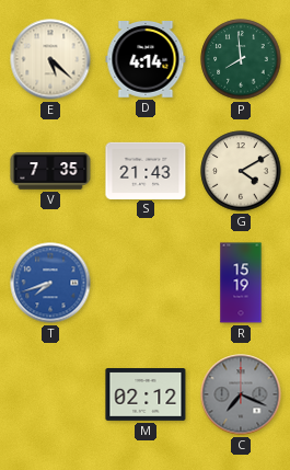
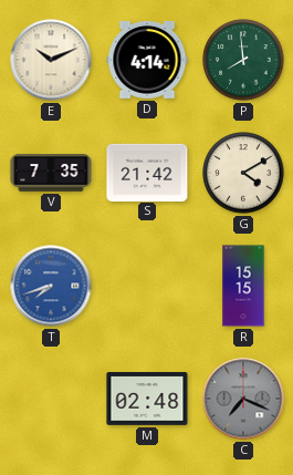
E: 5:22 -> 10:11 (51, 60)
S: 21:43 -> 21:42 (147, 172)
R: 15:19 -> 15:15 (243, 286)
M: 02:12 -> 02:48 (147, 400)
